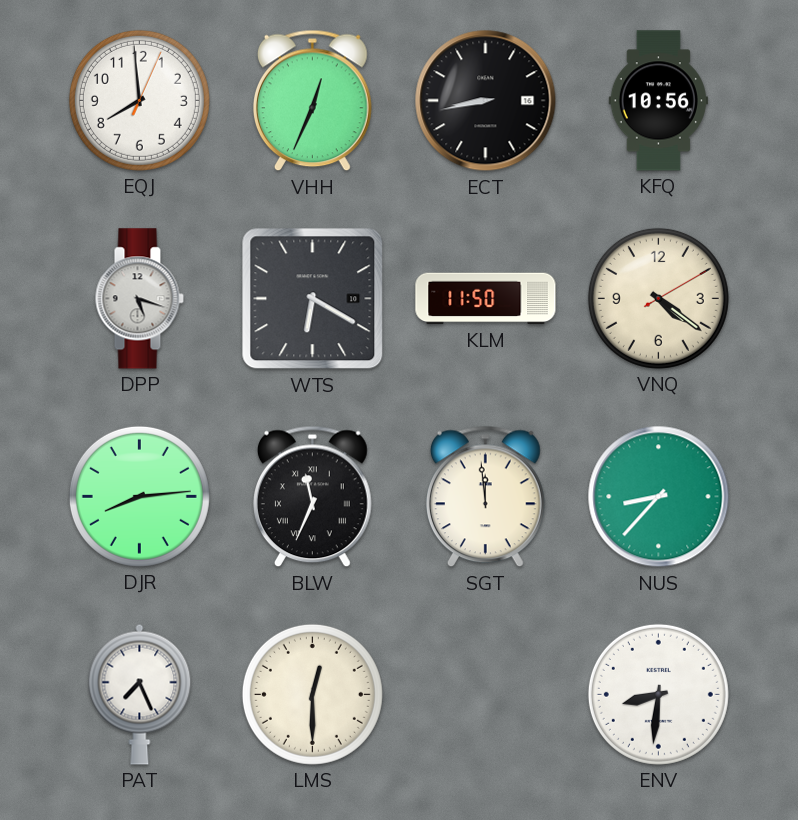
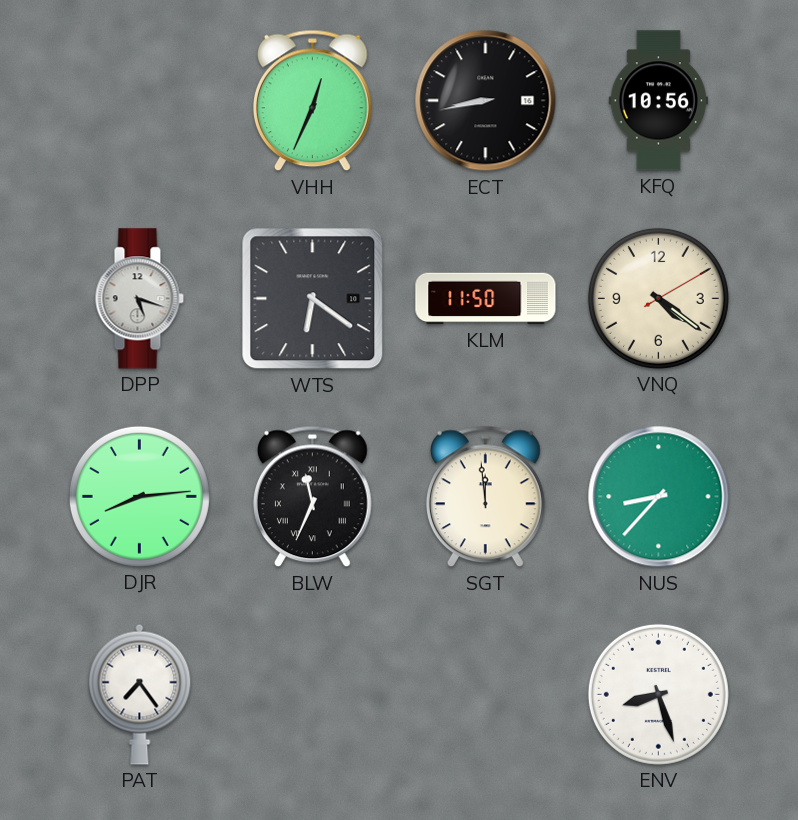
EQJ: 7:59 -> none (139, 100)
WTS: 6:20 -> 6:21 (313, 299)
PAT: 7:26 -> 7:24 (140, 694)
LMS: 12:30 -> none (312, 694)
ENV: 8:31 -> 8:27 (658, 694)
